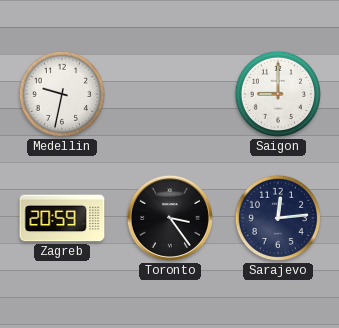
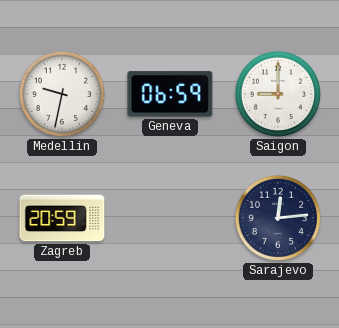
Geneva: none -> 06:59 (170, 94)
Toronto: 3:24 -> none (170, 218)
